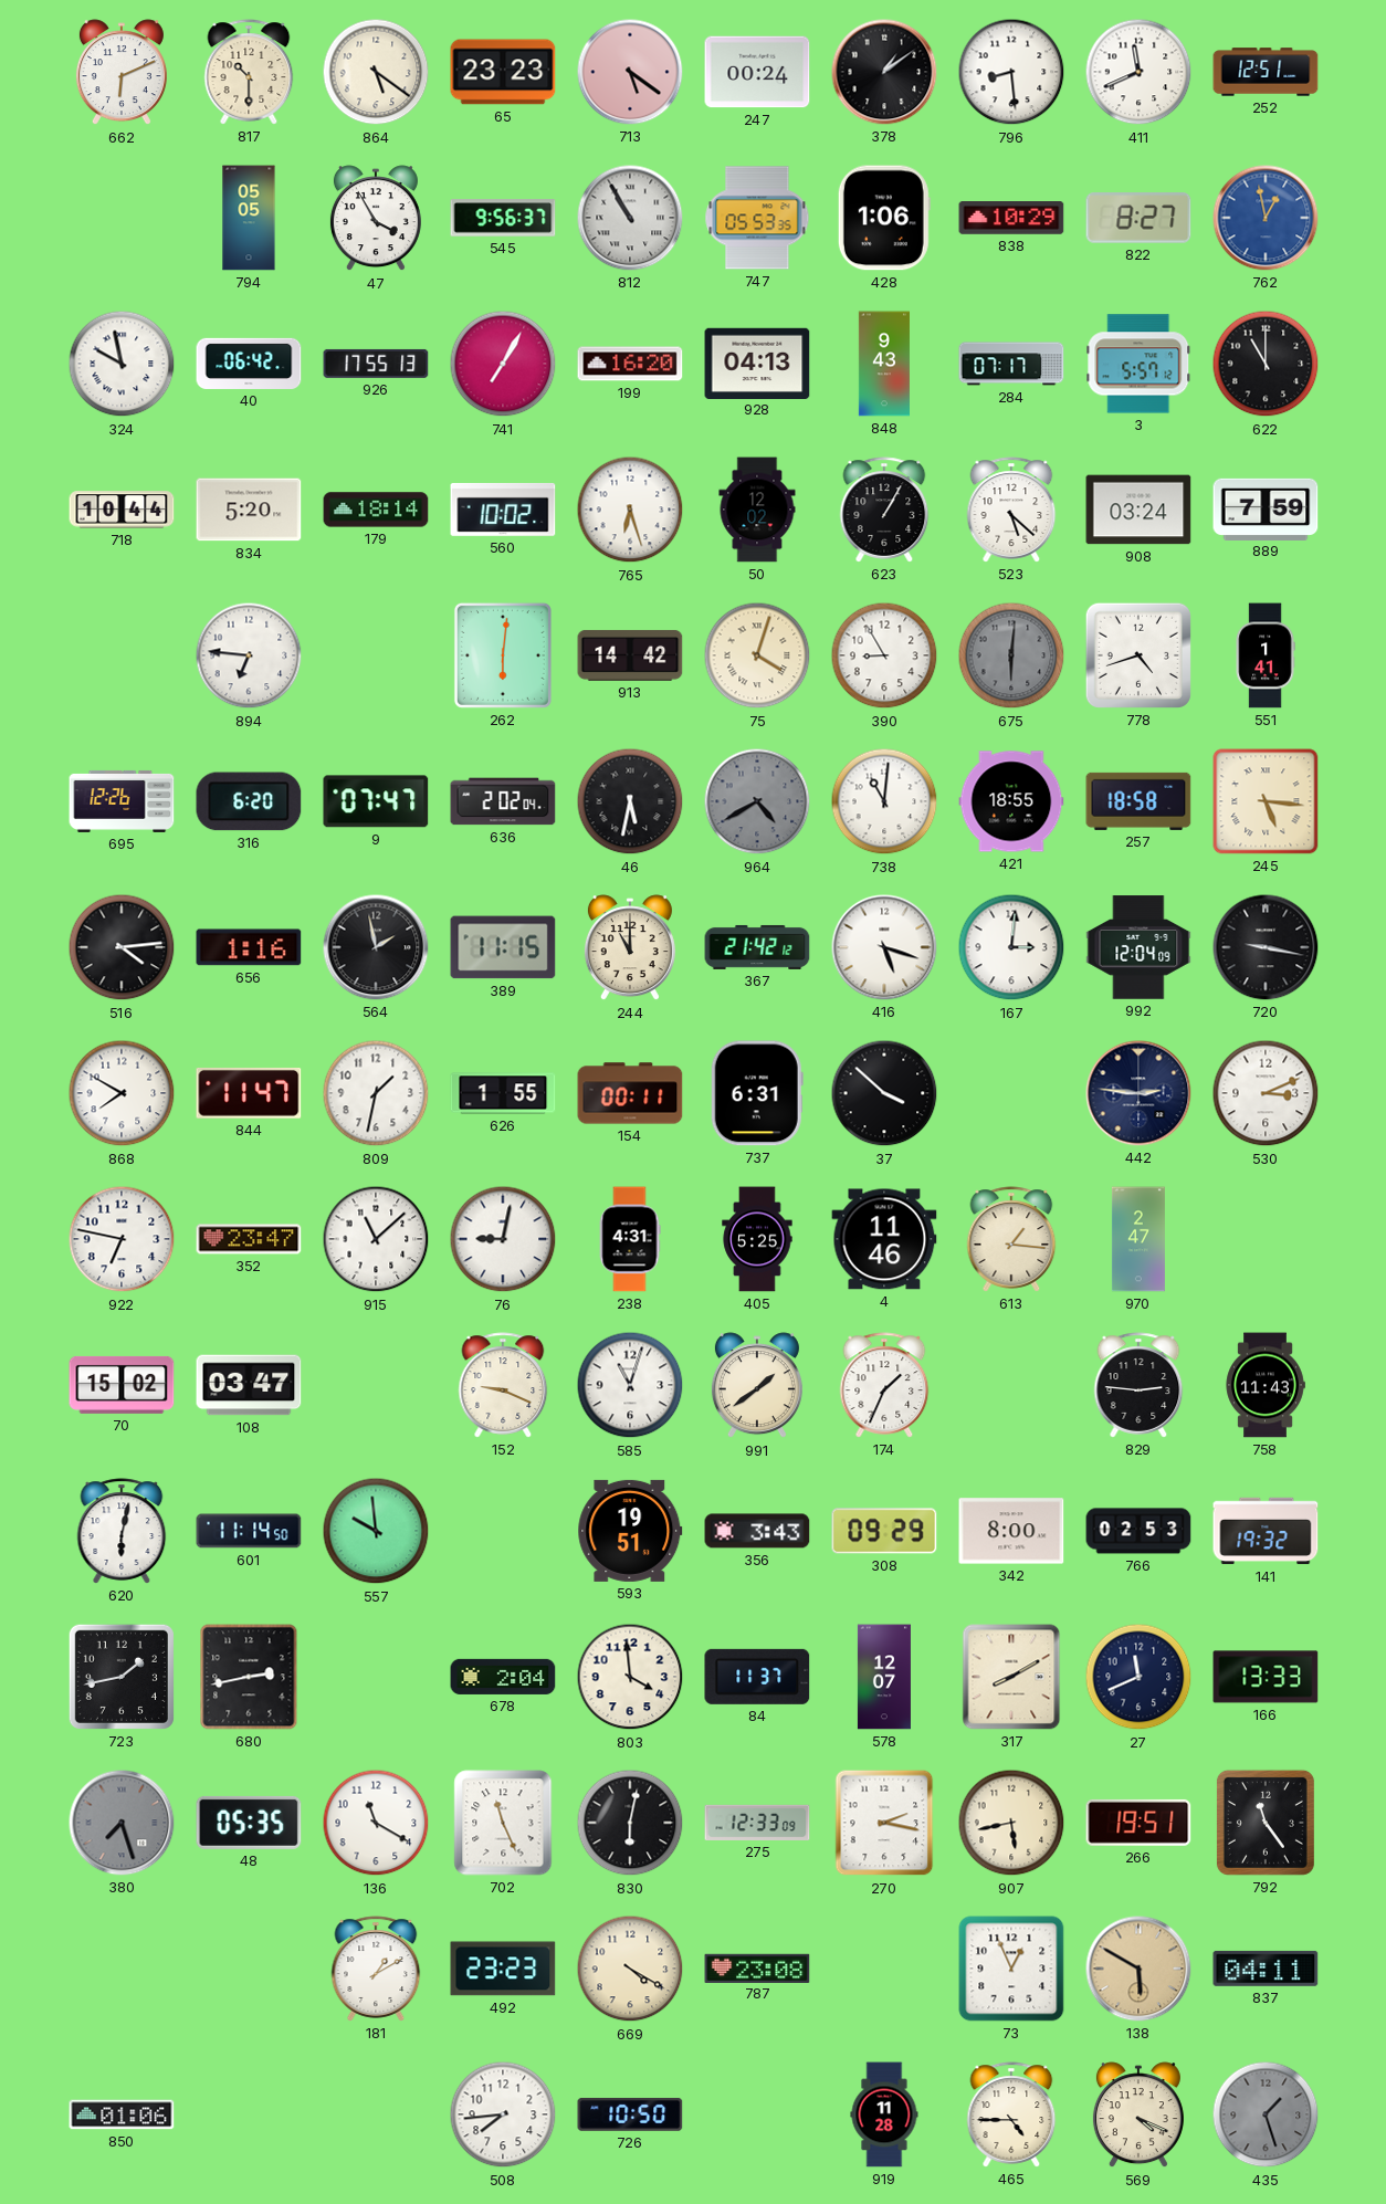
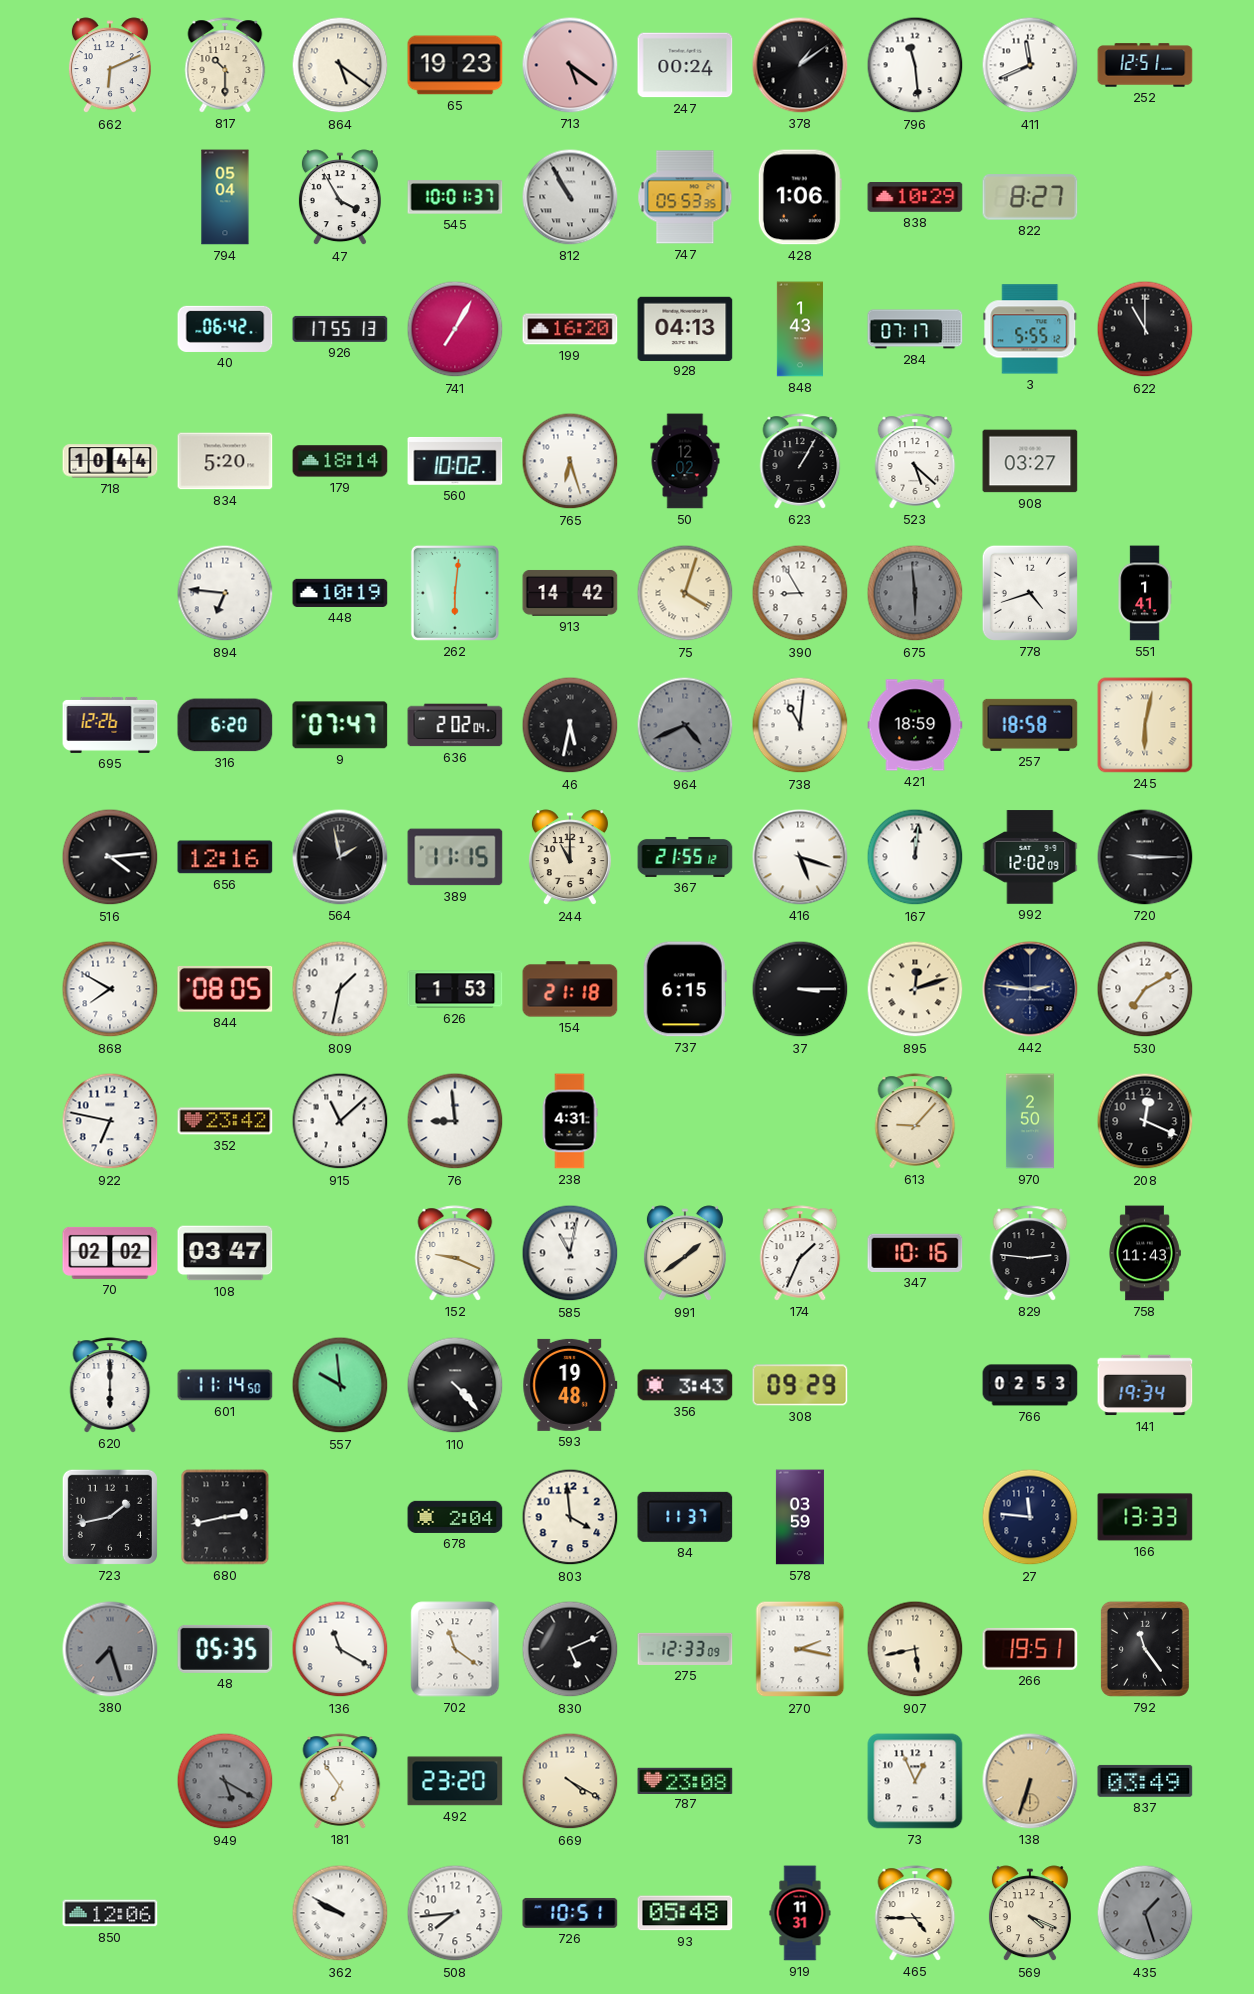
65: 23:23 -> 19:23 (455, 65)
796: 8:29 -> 11:29 (915, 65)
794: 05:05 -> 05:04 (225, 197)
545: 9:56 -> 10:01 (455, 197)
762: 12:58 -> none (1266, 218)
324: 9:58 -> none (122, 364)
848: 9:43 -> 1:43 (800, 329)
3: 5:57 -> 5:55 (1030, 329)
908: 03:24 -> 03:27 (1030, 461)
889: 7:59 -> none (1266, 508)
448: none -> 10:19 (340, 593)
675: 6:01 -> 5:59 (915, 593)
964: 4:40 -> 4:41 (685, 725)
421: 18:55 -> 18:59 (915, 725)
245: 5:16 -> 6:02 (1145, 725)
656: 1:16 -> 12:16 (225, 857)
367: 21:42 -> 21:55 (685, 857)
167: 3:01 -> 12:01 (915, 857)
992: 12:04 -> 12:02 (1030, 857)
720: 9:17 -> 9:15 (1145, 857)
844: 11:47 -> 08:05 (225, 989)
626: 1:55 -> 1:53 (455, 989)
154: 00:11 -> 21:18 (570, 989)
737: 6:31 -> 6:15 (685, 989)
37: 3:52 -> 3:15 (800, 989)
895: none -> 12:12 (915, 989)
530: 3:11 -> 7:10 (1145, 989)
352: 23:47 -> 23:42 (225, 1121)
76: 9:02 -> 8:59 (455, 1121)
405: 5:25 -> none (757, 1239)
4: 11:46 -> none (884, 1239)
613: 1:16 -> 9:07 (915, 1121)
970: 2:47 -> 2:50 (1030, 1121)
208: none -> 12:19 (1145, 1121)
70: 15:02 -> 02:02 (110, 1253)
585: 11:03 -> 11:02 (570, 1253)
347: none -> 10:16 (915, 1253)
620: 6:02 -> 6:00 (110, 1385)
110: none -> 4:23 (455, 1385)
593: 19:51 -> 19:48 (570, 1385)
342: 8:00 -> none (1011, 1531)
141: 19:32 -> 19:34 (1145, 1385)
578: 12:07 -> 03:59 (800, 1517)
317: 8:10 -> none (1011, 1677)
27: 11:41 -> 11:46 (1030, 1517)
702: 11:26 -> 11:21 (455, 1649)
830: 6:02 -> 5:11 (570, 1649)
949: none -> 5:20 (225, 1781)
181: 1:10 -> 6:54 (340, 1781)
492: 23:23 -> 23:20 (455, 1781)
138: 5:50 -> 6:33 (1030, 1781)
837: 04:11 -> 03:49 (1145, 1781)
850: 01:06 -> 12:06 (110, 1913)
362: none -> 9:50 (340, 1913)
726: 10:50 -> 10:51 (570, 1913)
93: none -> 05:48 (685, 1913)
919: 11:28 -> 11:31 (800, 1913)
